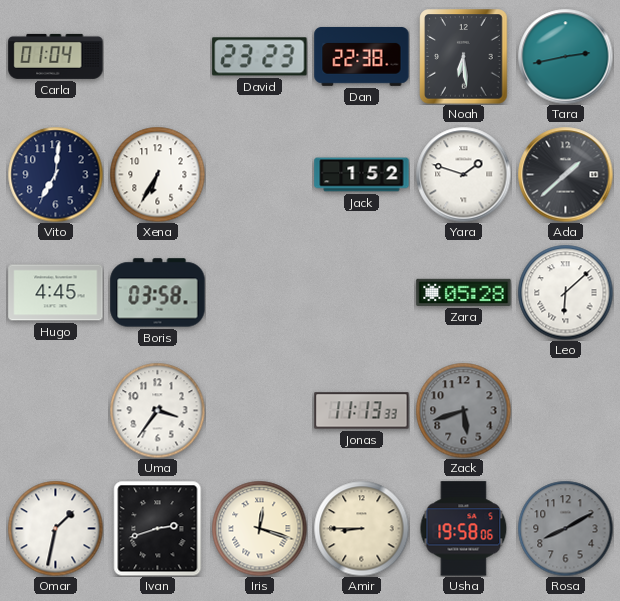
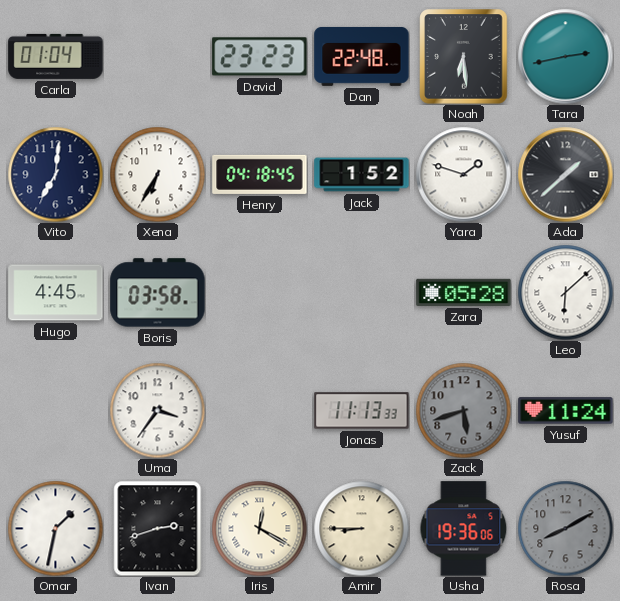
Dan: 22:38 -> 22:48 (362, 56)
Henry: none -> 04:18 (260, 174)
Yusuf: none -> 11:24 (566, 411)
Iris: 12:18 -> 12:20 (259, 528)
Usha: 19:58 -> 19:36 (464, 529)
